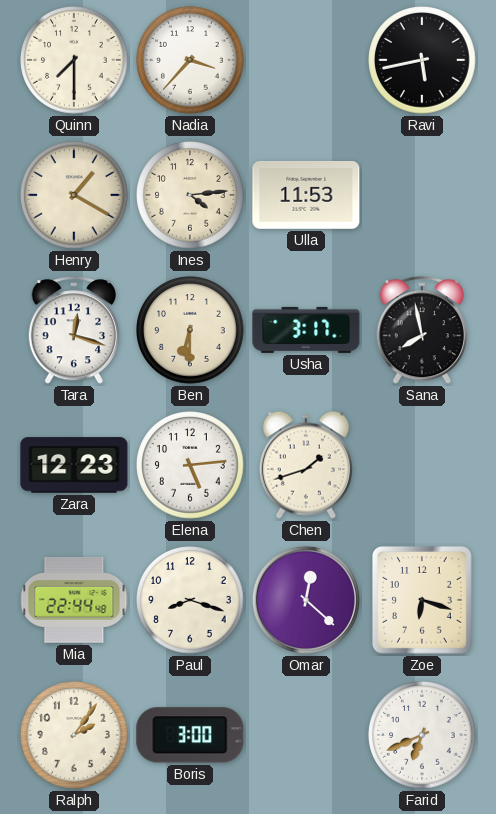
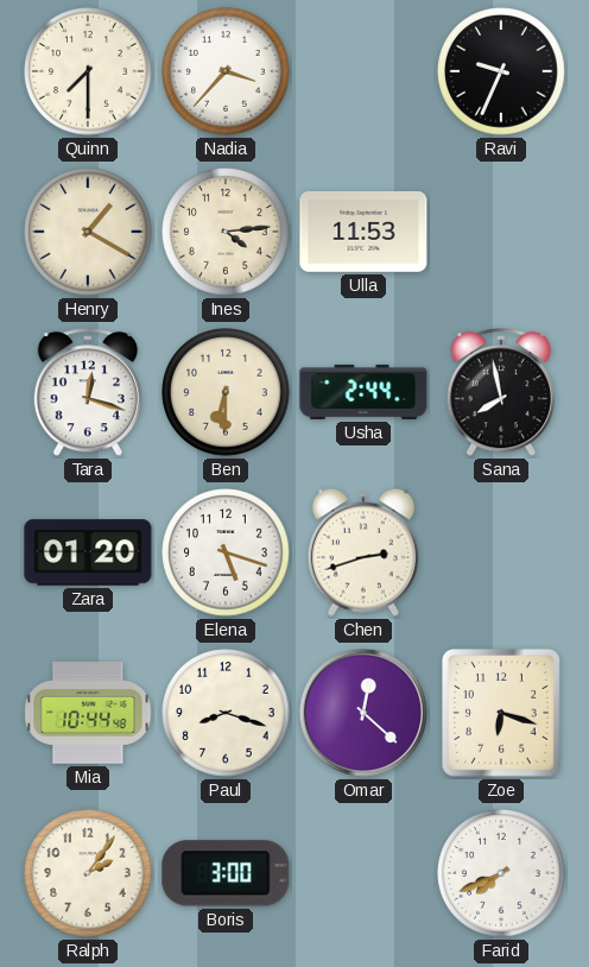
Ravi: 5:43 -> 9:34 (501, 71)
Usha: 3:17 -> 2:44 (363, 392)
Zara: 12:23 -> 01:20 (88, 552)
Elena: 5:14 -> 5:18 (226, 552)
Chen: 1:42 -> 2:42 (363, 552)
Mia: 22:44 -> 10:44 (88, 713)
Farid: 6:41 -> 7:41 (501, 873)
